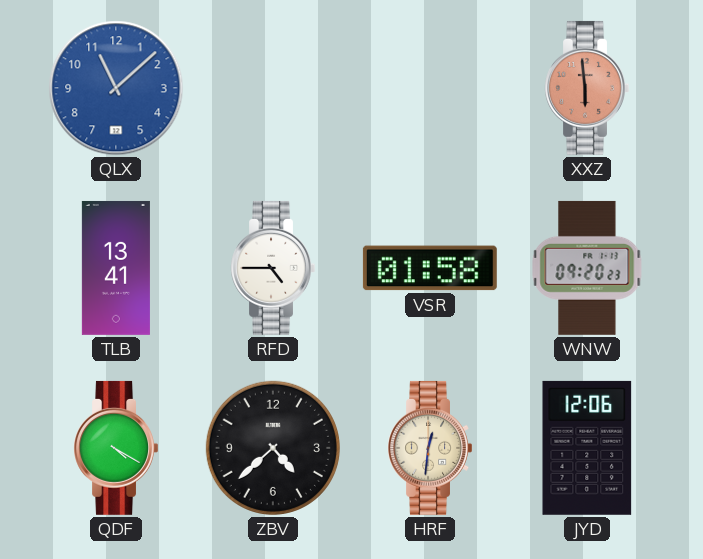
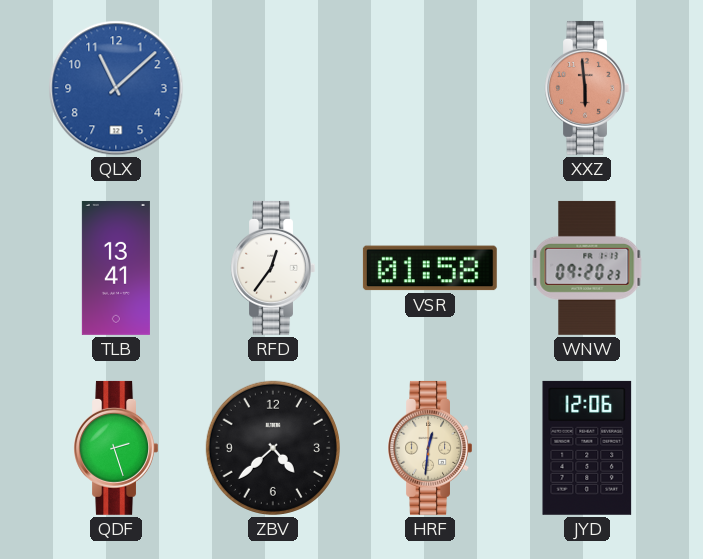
RFD: 4:45 -> 12:36 (272, 268)
QDF: 4:20 -> 2:27 (115, 448)
